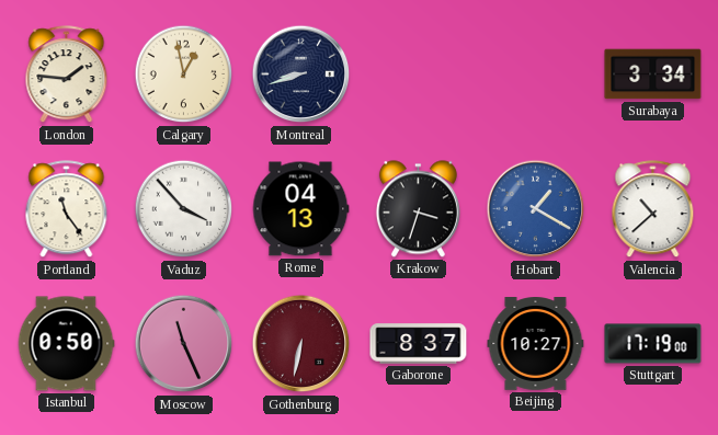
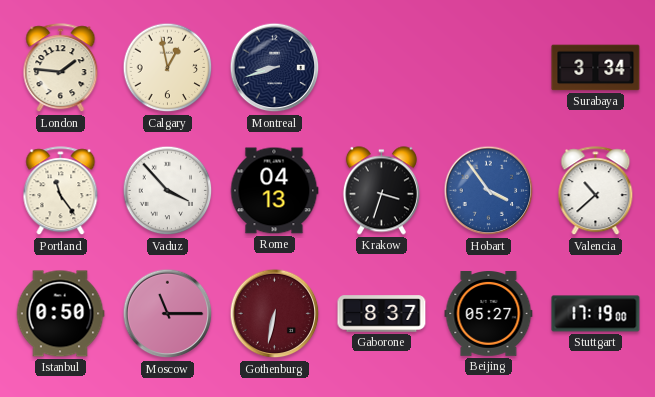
Hobart: 1:20 -> 3:54 (489, 191)
Moscow: 11:26 -> 11:15 (168, 314)
Beijing: 10:27 -> 05:27 (489, 314)
